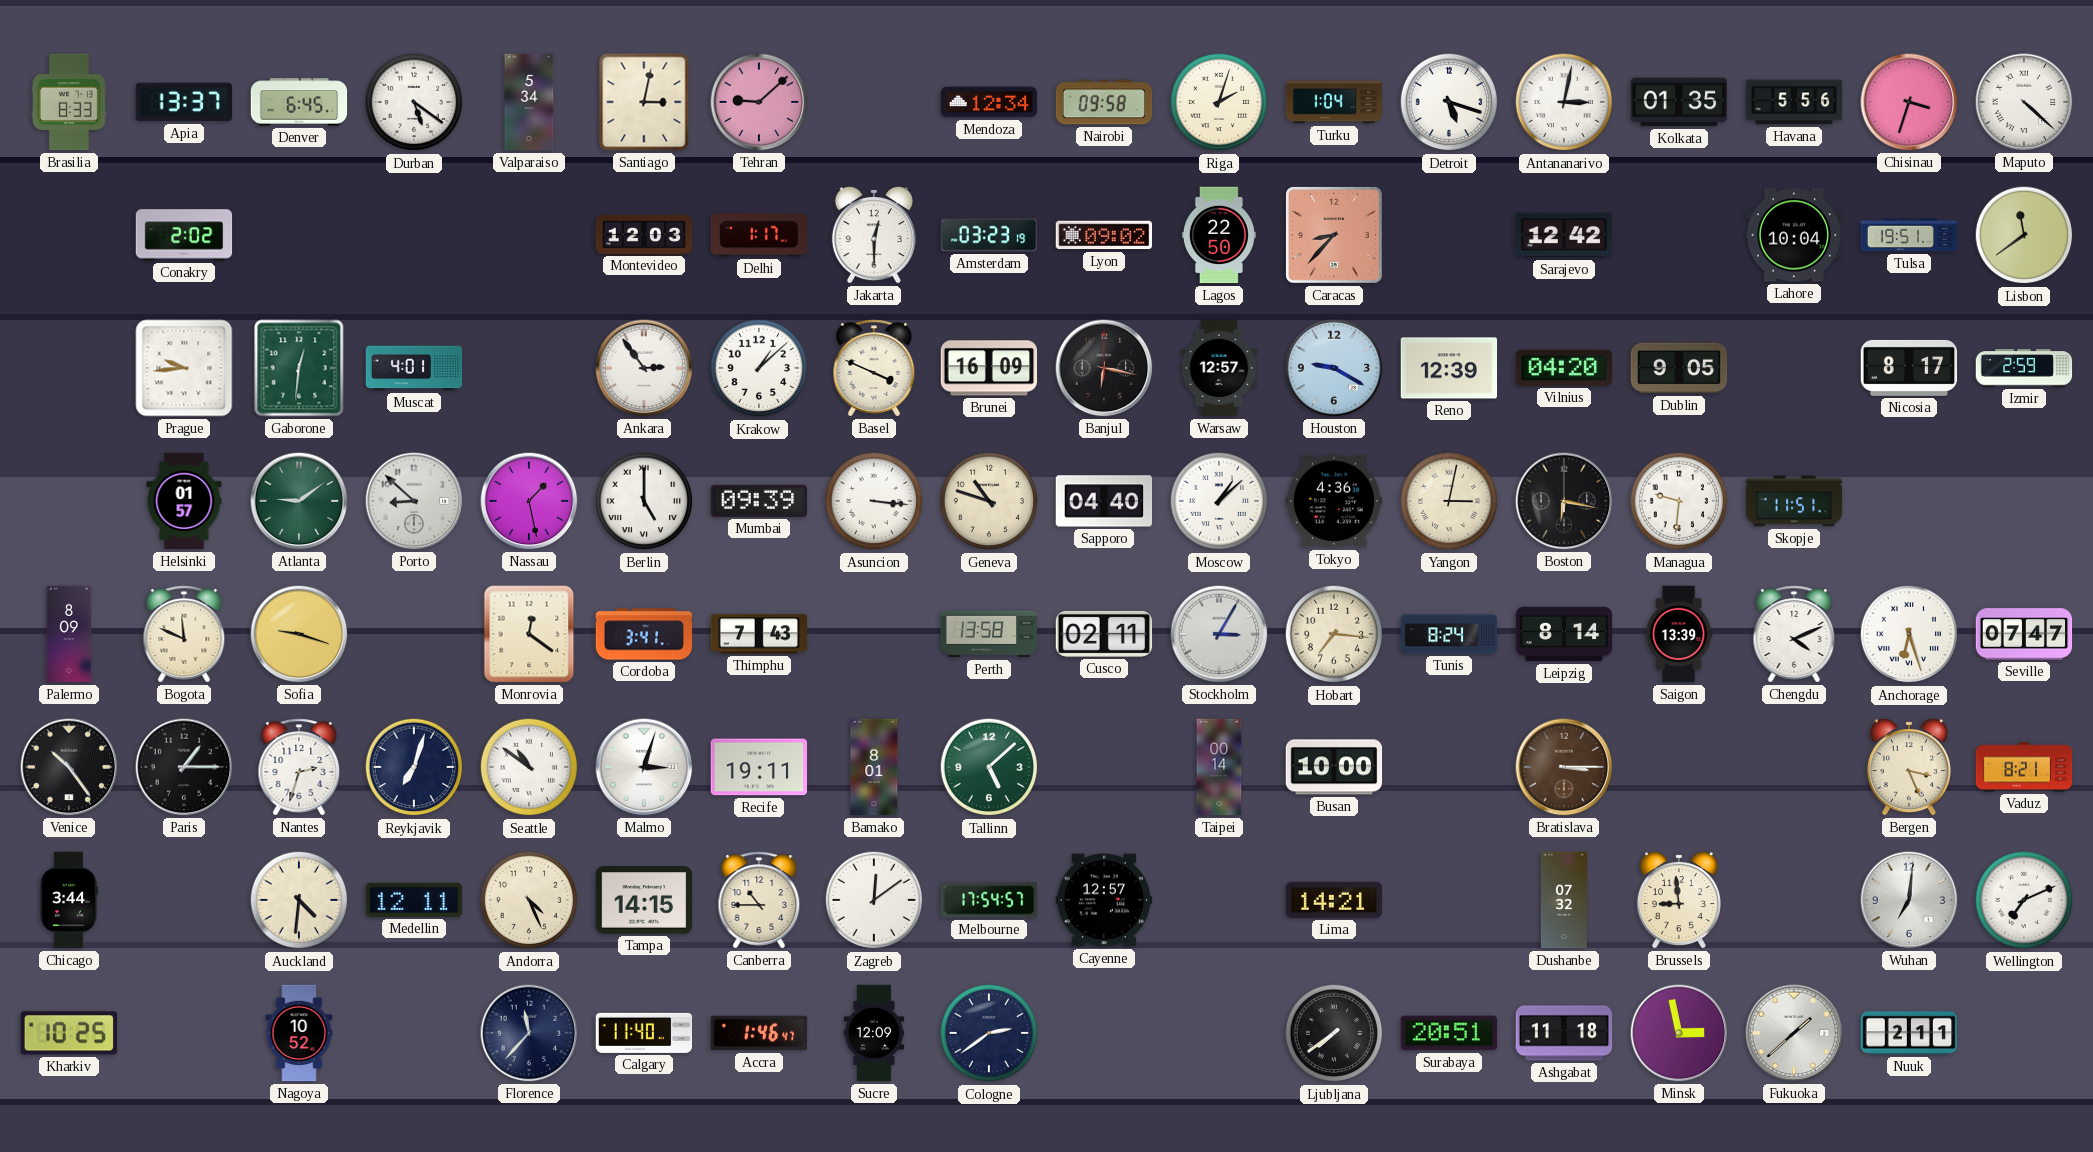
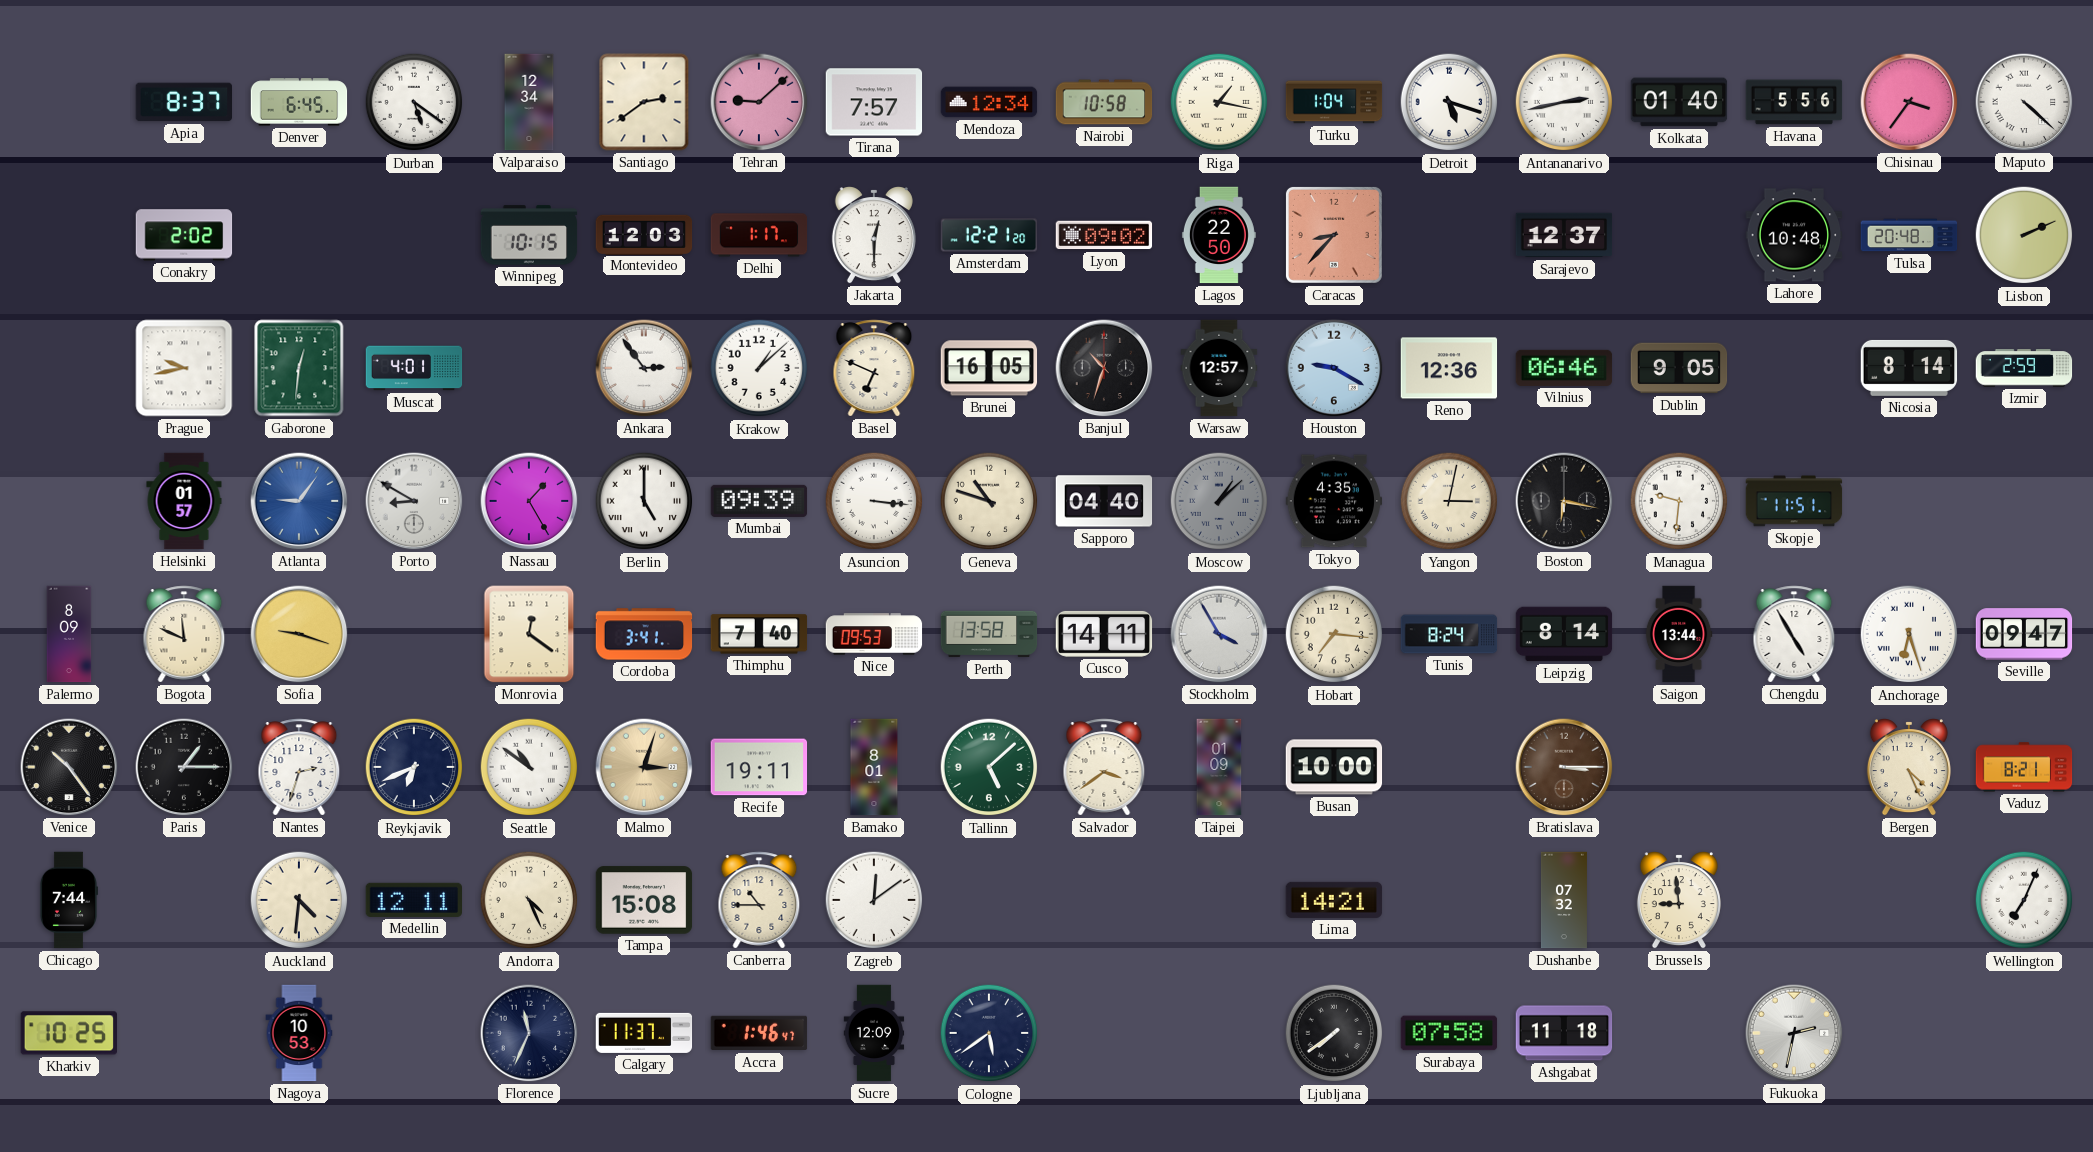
Brasilia: 8:33 -> none (69, 102)
Apia: 13:37 -> 8:37 (184, 102)
Valparaiso: 5:34 -> 12:34 (529, 102)
Santiago: 3:02 -> 2:39 (644, 102)
Tirana: none -> 7:57 (874, 102)
Nairobi: 09:58 -> 10:58 (1104, 102)
Riga: 2:03 -> 1:17 (1219, 102)
Antananarivo: 3:02 -> 2:43 (1564, 102)
Kolkata: 01:35 -> 01:40 (1679, 102)
Chisinau: 3:33 -> 3:36 (1909, 102)
Winnipeg: none -> 10:15 (529, 235)
Amsterdam: 03:23 -> 12:21 (989, 235)
Sarajevo: 12:42 -> 12:37 (1564, 235)
Lahore: 10:04 -> 10:48 (1794, 235)
Tulsa: 19:51 -> 20:48 (1909, 235)
Lisbon: 11:39 -> 2:11 (2024, 235)
Prague: 9:44 -> 9:43 (184, 368)
Basel: 3:49 -> 6:49 (874, 368)
Brunei: 16:09 -> 16:05 (989, 368)
Banjul: 6:17 -> 10:33 (1104, 368)
Reno: 12:39 -> 12:36 (1449, 368)
Vilnius: 04:20 -> 06:46 (1564, 368)
Nicosia: 8:17 -> 8:14 (1909, 368)
Atlanta: 9:09 -> 9:06 (299, 501)
Atlanta dial: green -> blue (299, 501)
Porto: 8:52 -> 8:50 (414, 501)
Nassau: 1:28 -> 1:25 (529, 501)
Moscow dial: white -> grey (1219, 501)
Tokyo: 4:36 -> 4:35 (1334, 501)
Thimphu: 7:43 -> 7:40 (759, 634)
Nice: none -> 09:53 (874, 634)
Cusco: 02:11 -> 14:11 (1104, 634)
Stockholm: 3:05 -> 3:55 (1219, 634)
Saigon: 13:39 -> 13:44 (1679, 634)
Chengdu: 4:11 -> 4:55 (1794, 634)
Seville: 07:47 -> 09:47 (2024, 634)
Reykjavik: 7:03 -> 6:41 (414, 767)
Malmo dial: white -> champagne (644, 767)
Salvador: none -> 3:39 (1104, 767)
Taipei: 00:14 -> 01:09 (1219, 767)
Bergen: 3:26 -> 4:26 (1909, 767)
Chicago: 3:44 -> 7:44 (68, 900)
Tampa: 14:15 -> 15:08 (644, 900)
Melbourne: 17:54 -> none (989, 900)
Cayenne: 12:57 -> none (1104, 900)
Wuhan: 7:01 -> none (1909, 900)
Wellington: 7:11 -> 7:04 (2024, 900)
Nagoya: 10:52 -> 10:53 (299, 1033)
Florence: 11:37 -> 11:34 (529, 1033)
Calgary: 11:40 -> 11:37 (644, 1033)
Cologne: 2:39 -> 5:39 (989, 1033)
Surabaya: 20:51 -> 07:58 (1449, 1033)
Minsk: 2:58 -> none (1679, 1033)
Fukuoka: 1:38 -> 2:32 (1794, 1033)
Nuuk: 2:11 -> none (1909, 1033)
